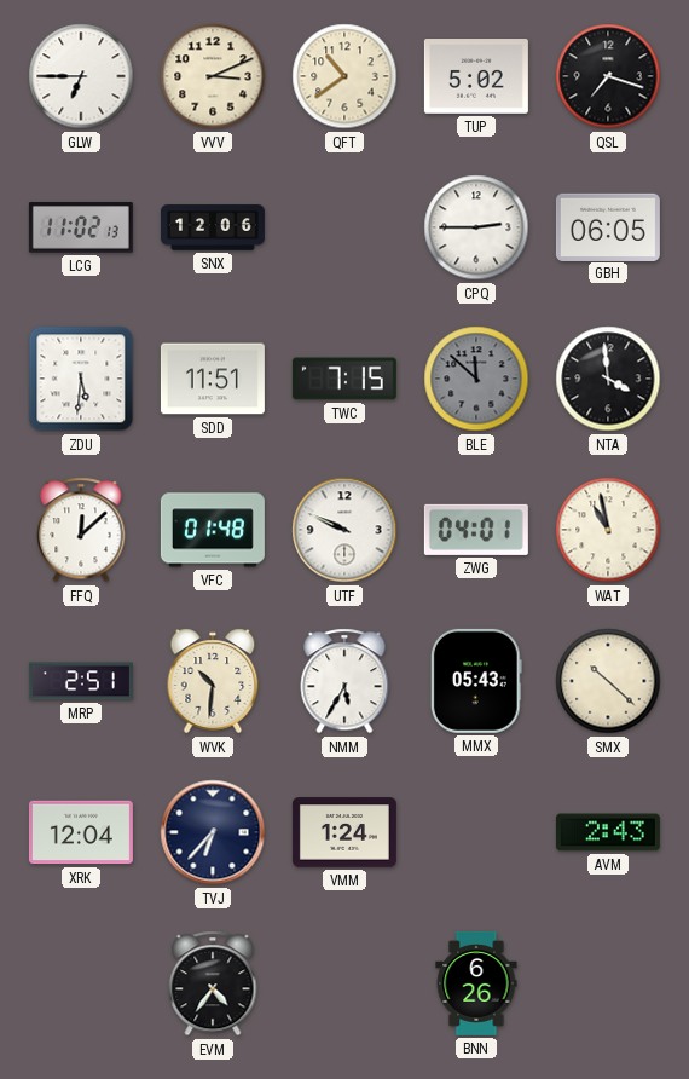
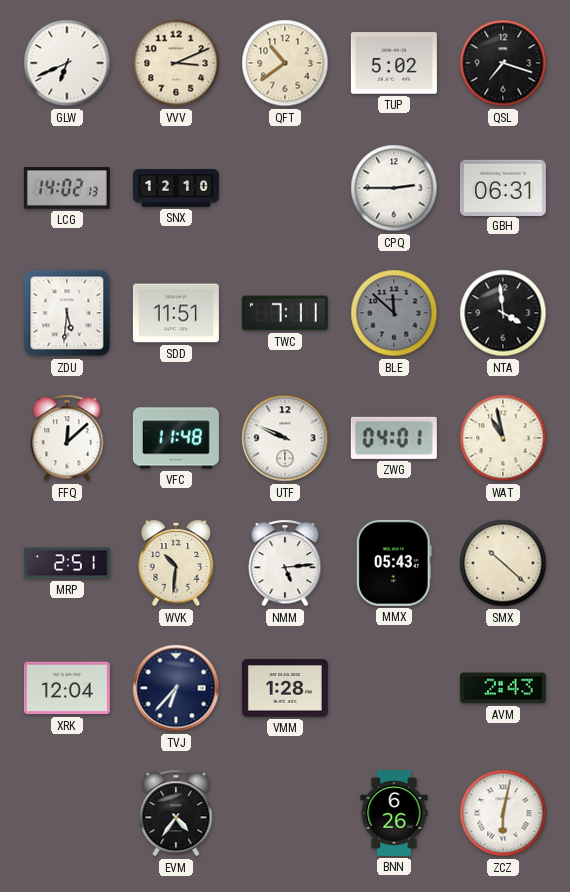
GLW: 6:45 -> 6:41 (67, 63)
LCG: 11:02 -> 14:02 (67, 188)
SNX: 12:06 -> 12:10 (176, 188)
GBH: 06:05 -> 06:31 (503, 187)
TWC: 7:15 -> 7:11 (285, 313)
VFC: 01:48 -> 11:48 (176, 438)
NMM: 5:35 -> 5:14 (285, 563)
VMM: 1:24 -> 1:28 (285, 688)
ZCZ: none -> 6:02 (503, 813)
